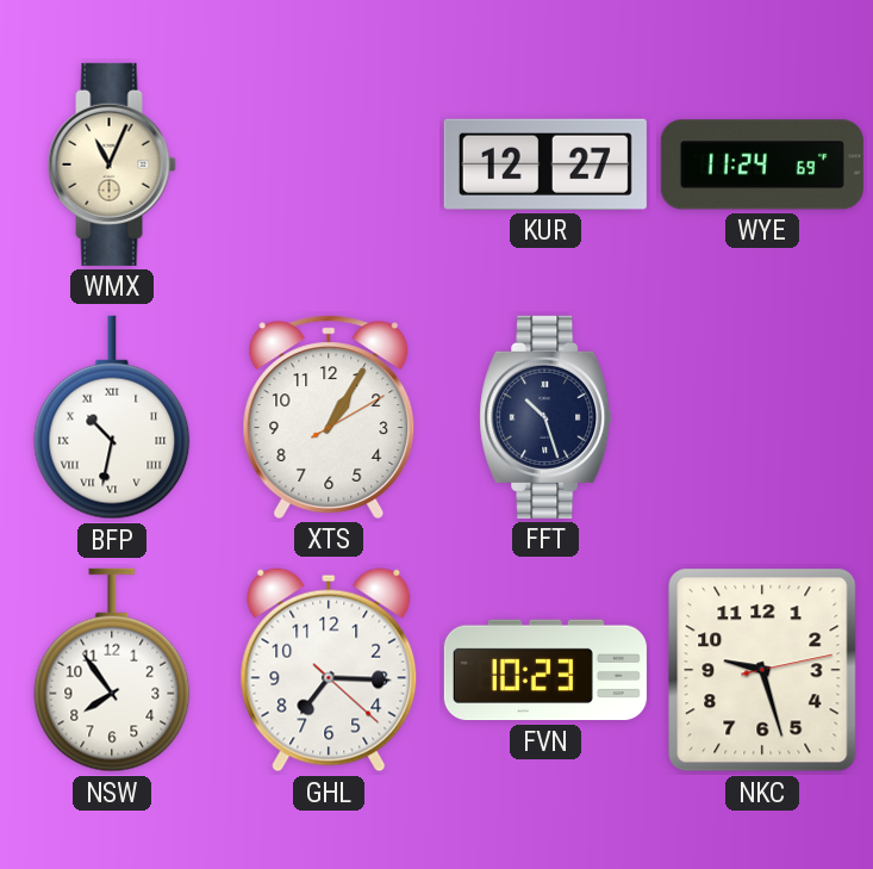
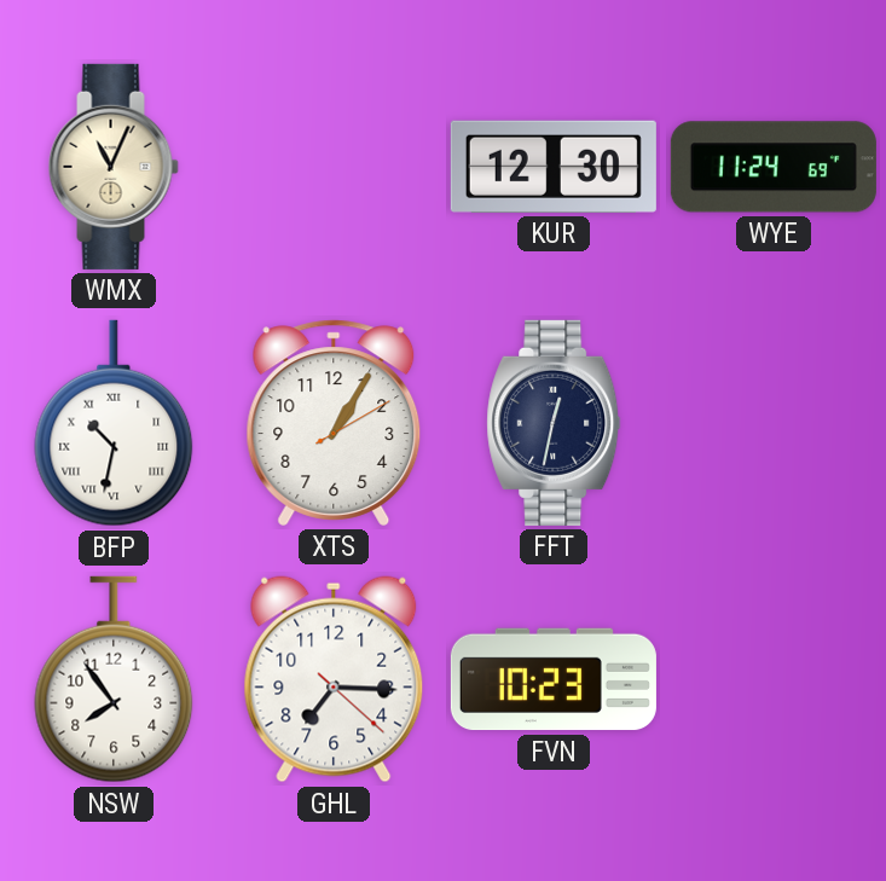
KUR: 12:27 -> 12:30 (554, 167)
FFT: 10:27 -> 12:32 (554, 423)
NKC: 9:27 -> none (762, 670)
